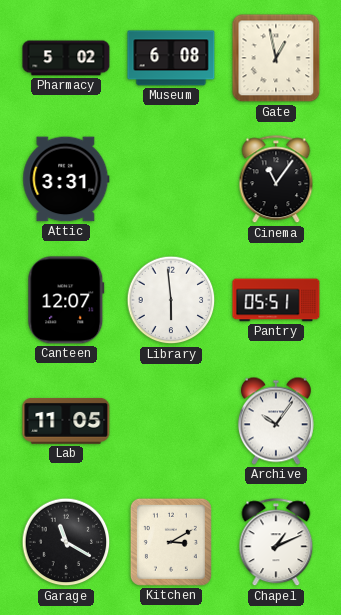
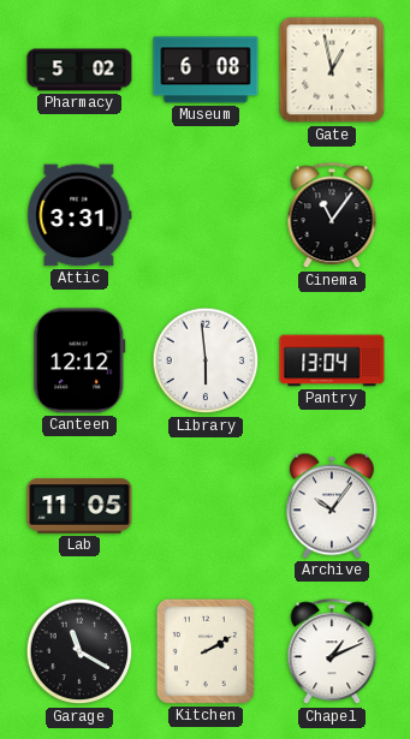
Canteen: 12:07 -> 12:12 (79, 360)
Pantry: 05:51 -> 13:04 (332, 360)
Kitchen: 3:10 -> 2:10 (206, 651)
